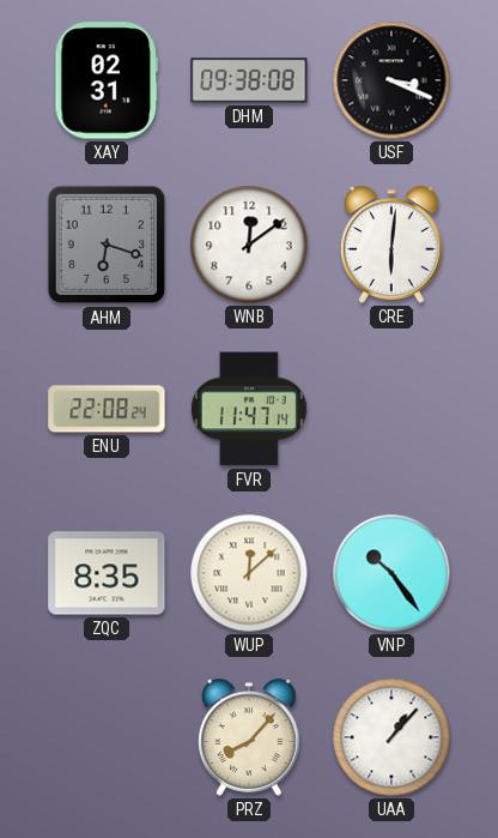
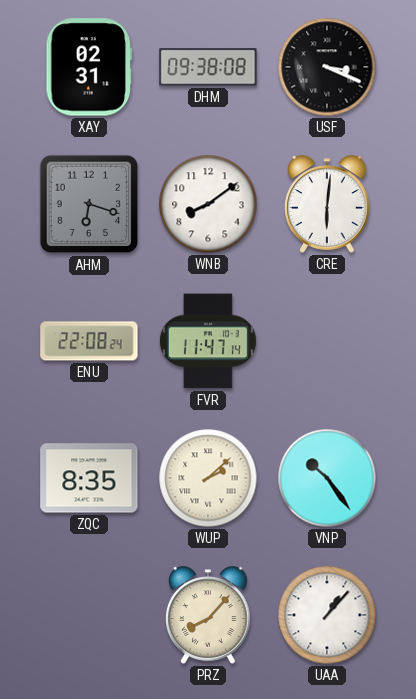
WNB: 12:09 -> 8:09 (208, 204)
WUP: 12:08 -> 2:08 (208, 478)
